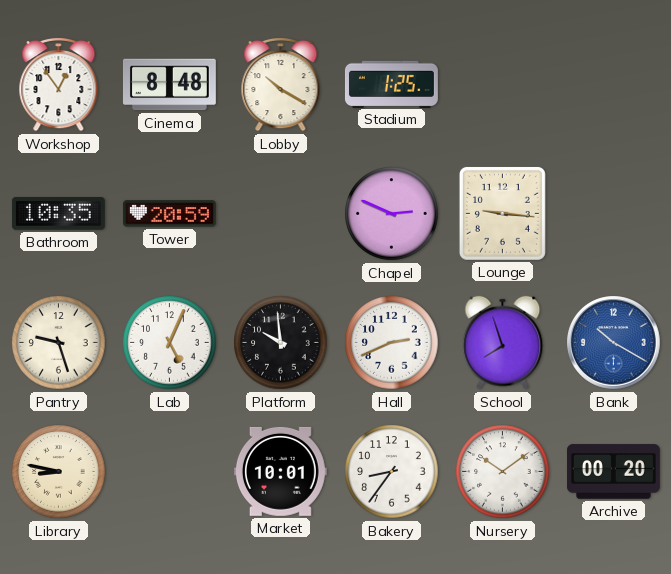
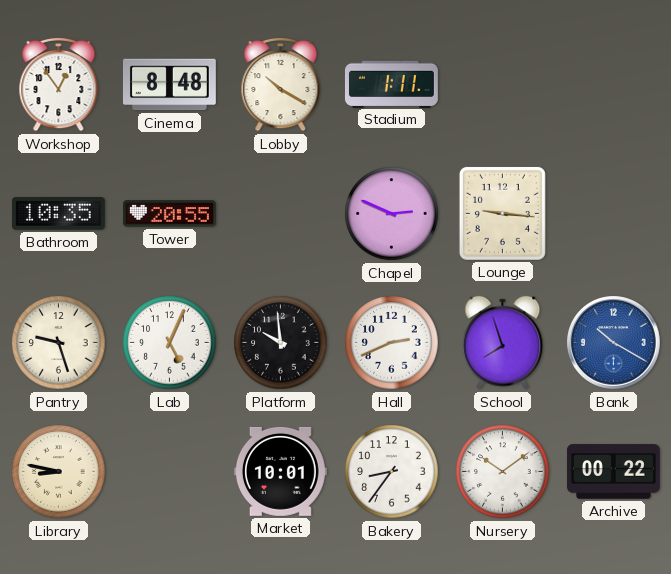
Stadium: 1:25 -> 1:11 (391, 84)
Tower: 20:59 -> 20:55 (169, 214)
Archive: 00:20 -> 00:22 (613, 472)
